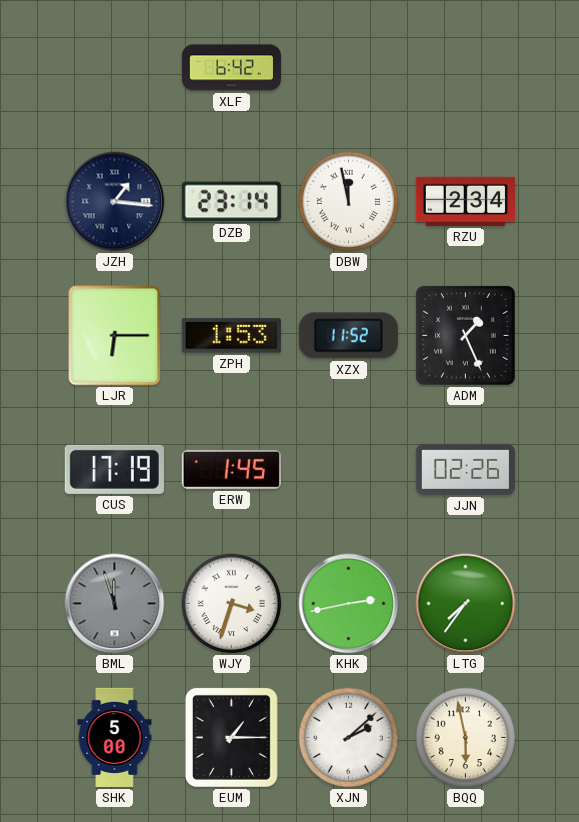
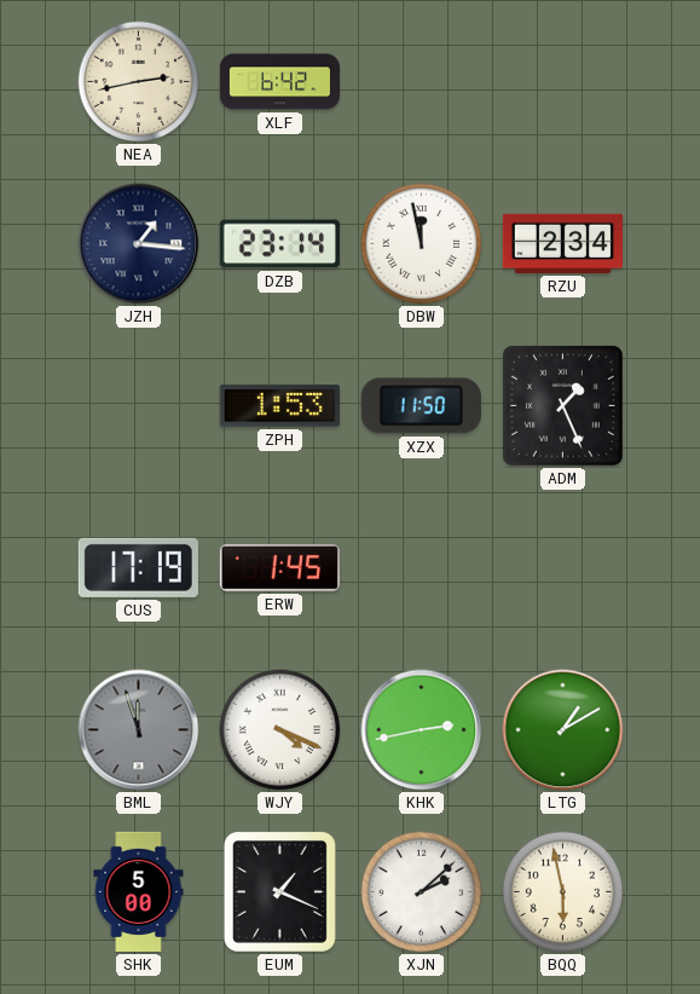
NEA: none -> 2:43 (139, 82)
LJR: 6:15 -> none (115, 336)
XZX: 11:52 -> 11:50 (421, 406)
JJN: 02:26 -> none (465, 469)
WJY: 3:33 -> 4:19 (280, 730)
LTG: 7:36 -> 1:10 (563, 730)
EUM: 1:15 -> 1:19 (279, 891)
